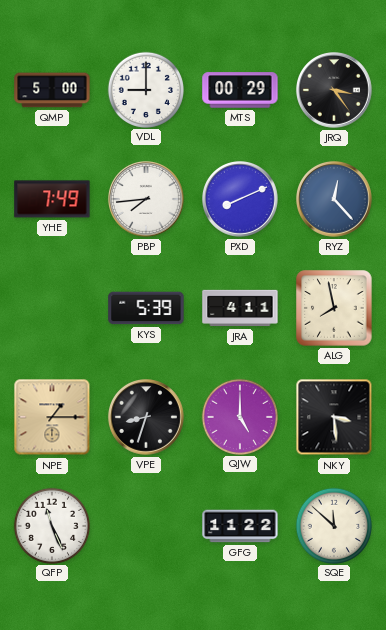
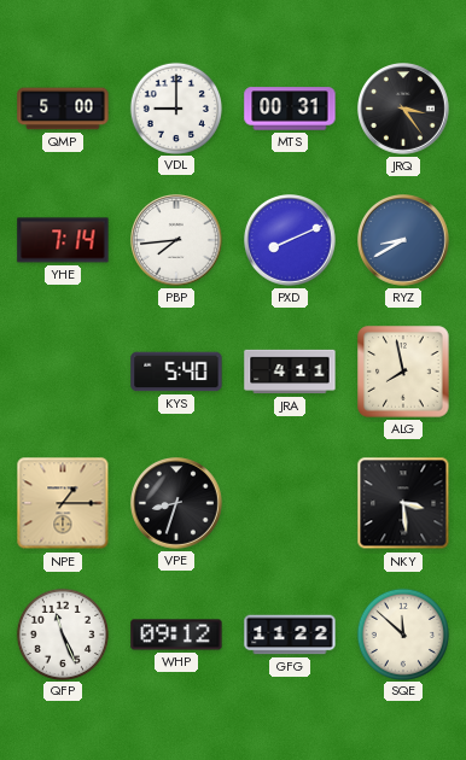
MTS: 00:29 -> 00:31 (290, 109)
YHE: 7:49 -> 7:14 (63, 240)
RYZ: 12:23 -> 8:40 (404, 241)
KYS: 5:39 -> 5:40 (176, 372)
QJW: 5:00 -> none (239, 416)
WHP: none -> 09:12 (176, 635)
